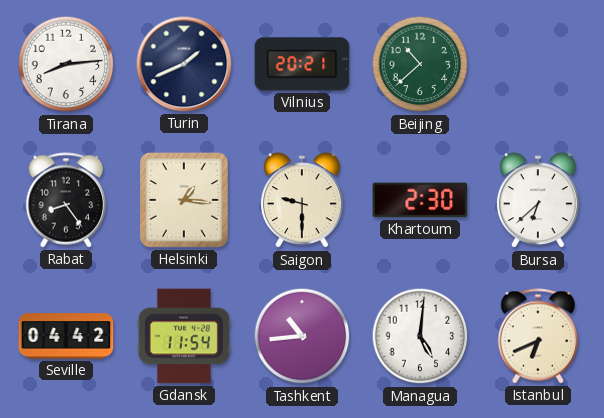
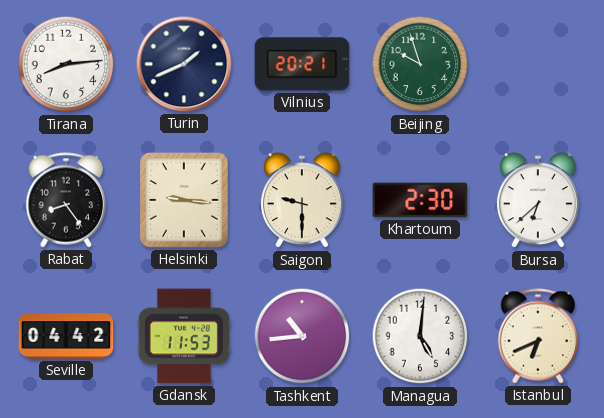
Beijing: 10:38 -> 9:57 (420, 64)
Helsinki: 1:16 -> 9:16 (184, 200)
Gdansk: 11:54 -> 11:53 (184, 336)
